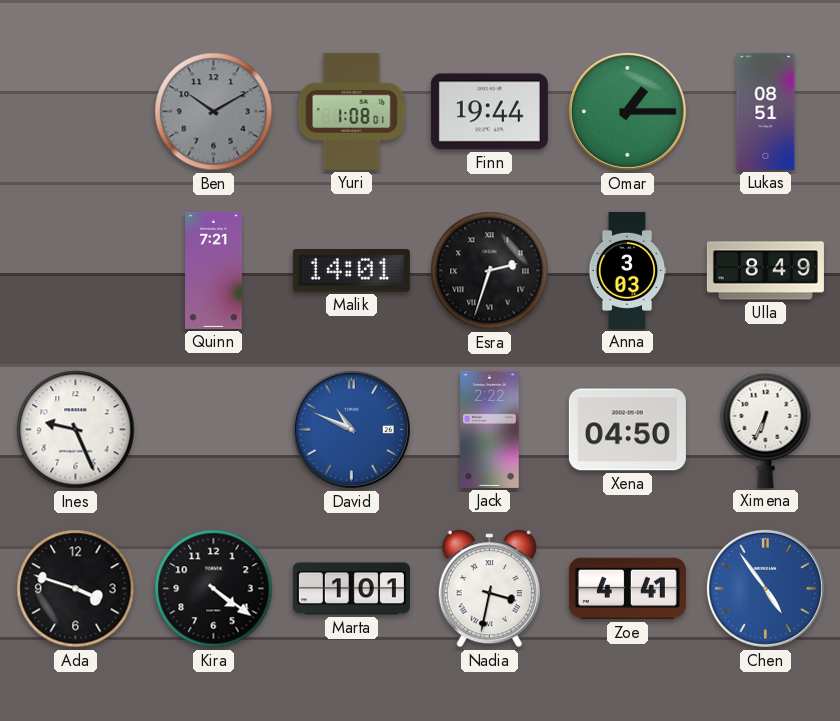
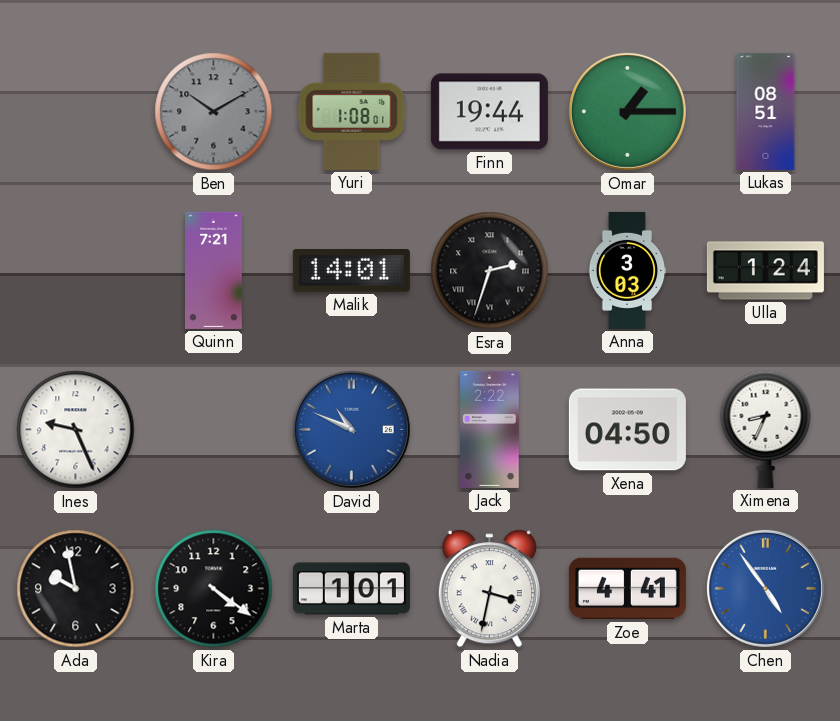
Ulla: 8:49 -> 1:24 (765, 271)
Ximena: 6:34 -> 8:34 (766, 429)
Ada: 3:48 -> 9:58 (76, 589)
